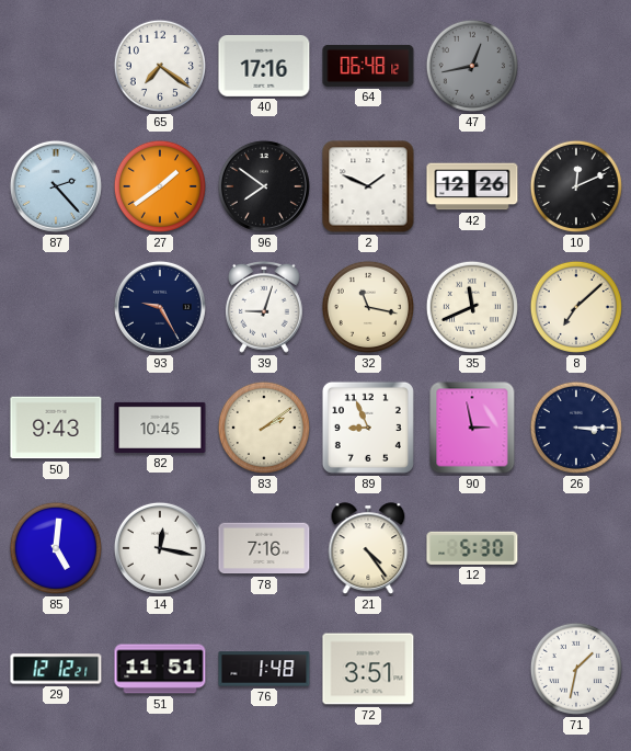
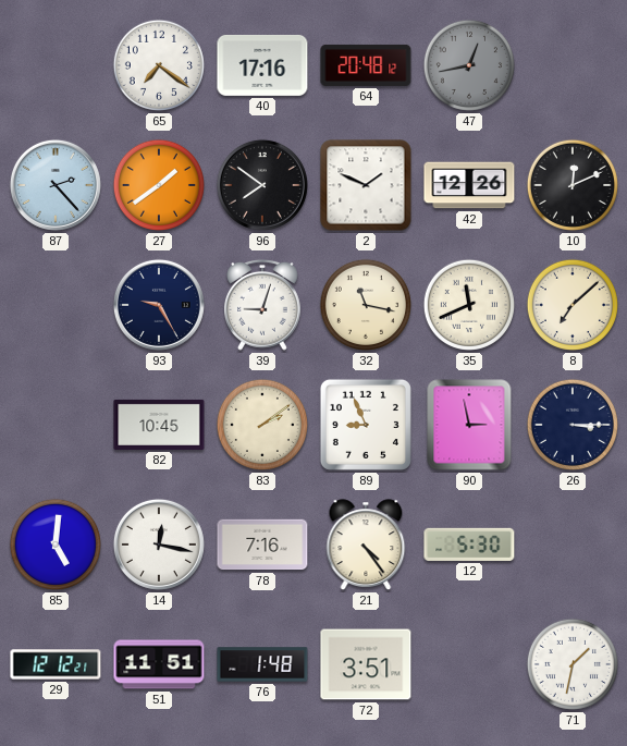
64: 06:48 -> 20:48 (366, 65)
50: 9:43 -> none (56, 428)
